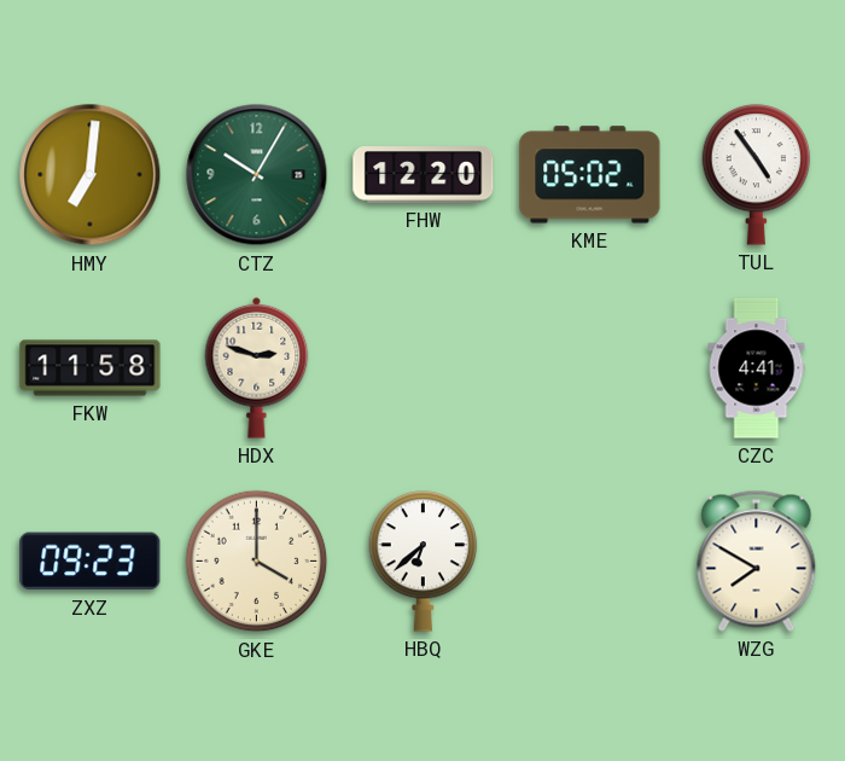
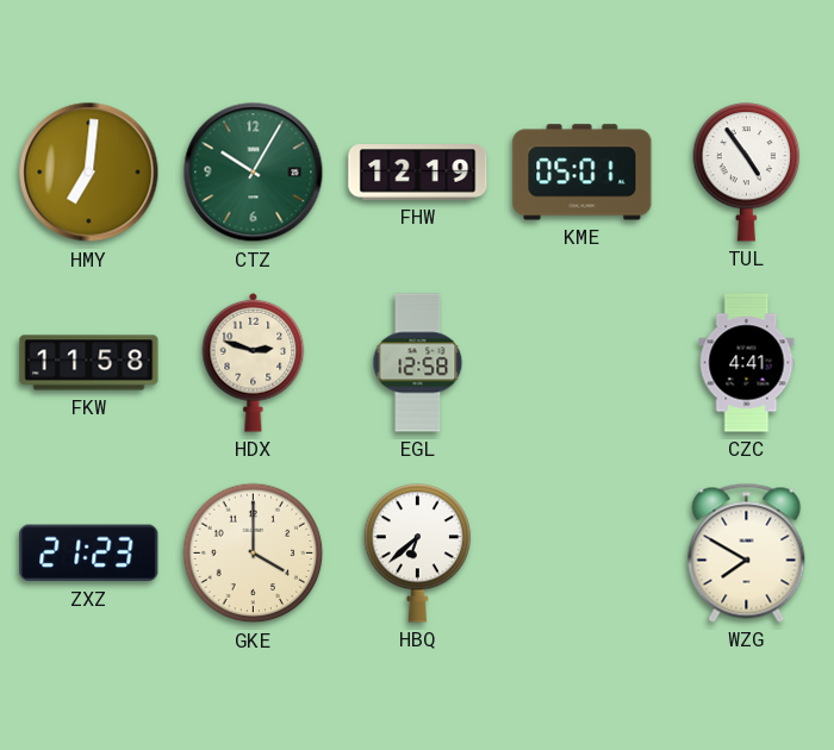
FHW: 12:20 -> 12:19 (418, 173)
KME: 05:02 -> 05:01 (583, 173)
EGL: none -> 12:58 (418, 363)
ZXZ: 09:23 -> 21:23 (89, 554)
